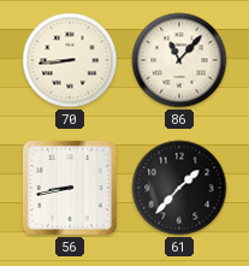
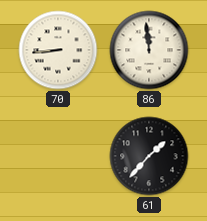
86: 11:07 -> 11:59 (149, 50)
56: 8:43 -> none (70, 188)
